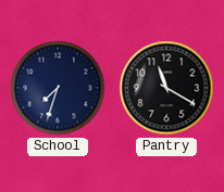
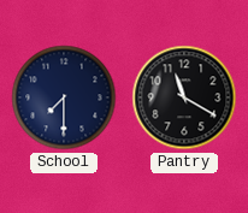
School: 7:33 -> 7:30 (64, 97)
